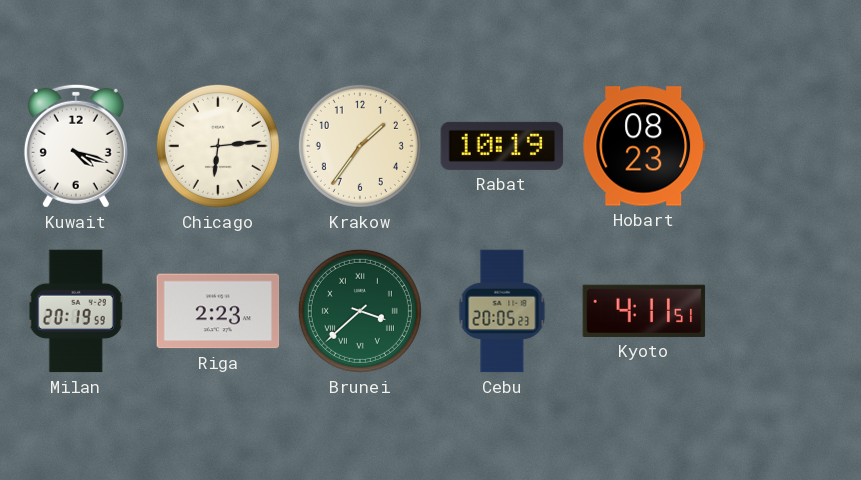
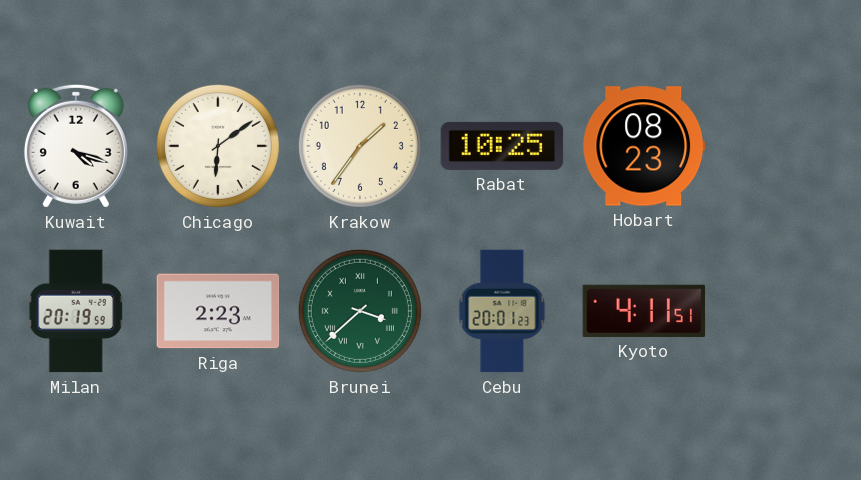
Chicago: 6:14 -> 6:09 (218, 146)
Rabat: 10:19 -> 10:25 (502, 146)
Cebu: 20:05 -> 20:01 (502, 311)
